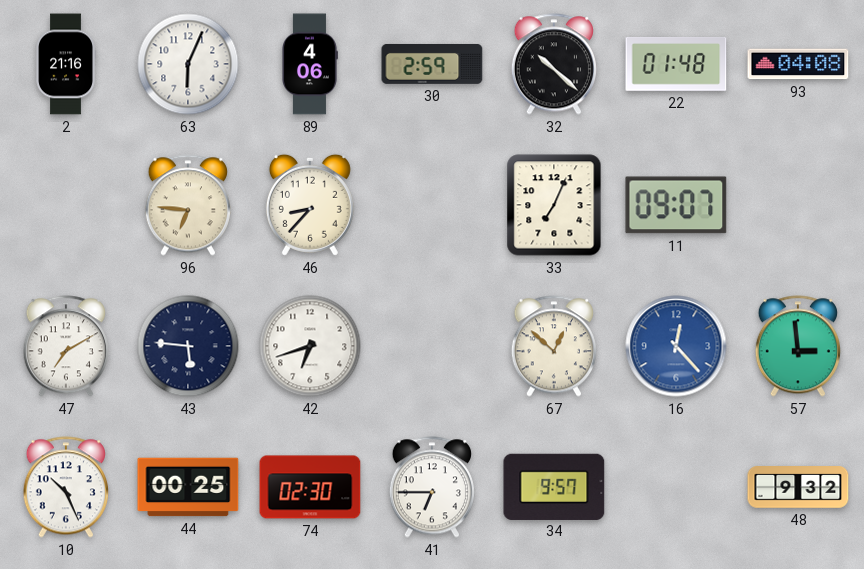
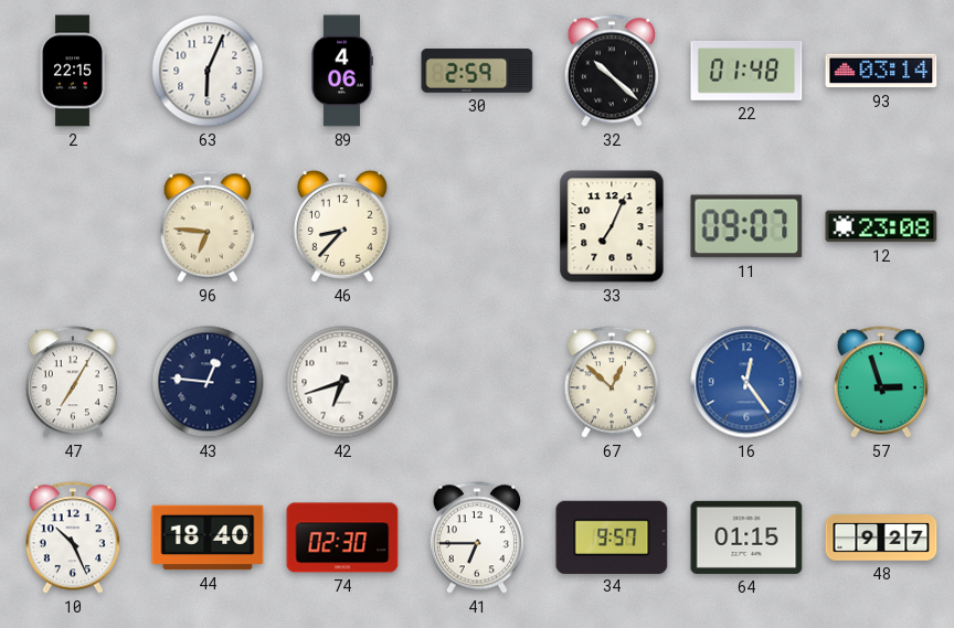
2: 21:16 -> 22:15 (73, 71)
93: 04:08 -> 03:14 (881, 71)
12: none -> 23:08 (881, 226)
47: 7:10 -> 7:05 (73, 382)
43: 5:46 -> 12:46 (208, 382)
16: 12:23 -> 12:24 (746, 382)
57: 2:59 -> 2:57 (881, 382)
44: 00:25 -> 18:40 (208, 537)
64: none -> 01:15 (746, 537)
48: 9:32 -> 9:27 (881, 537)
